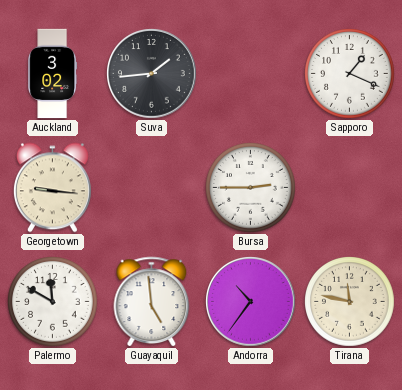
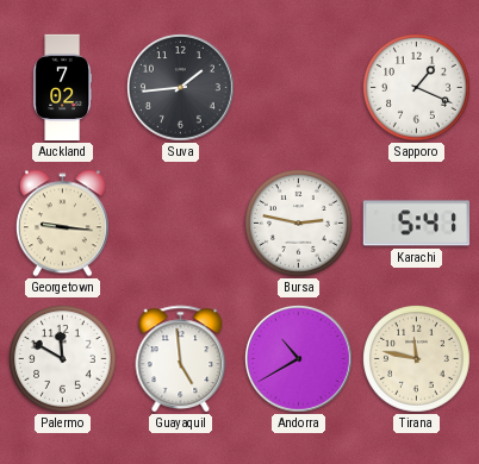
Auckland: 3:02 -> 7:02 (63, 88)
Bursa: 2:45 -> 2:47 (299, 224)
Karachi: none -> 5:41 (417, 224)
Andorra: 10:36 -> 10:40 (299, 359)
